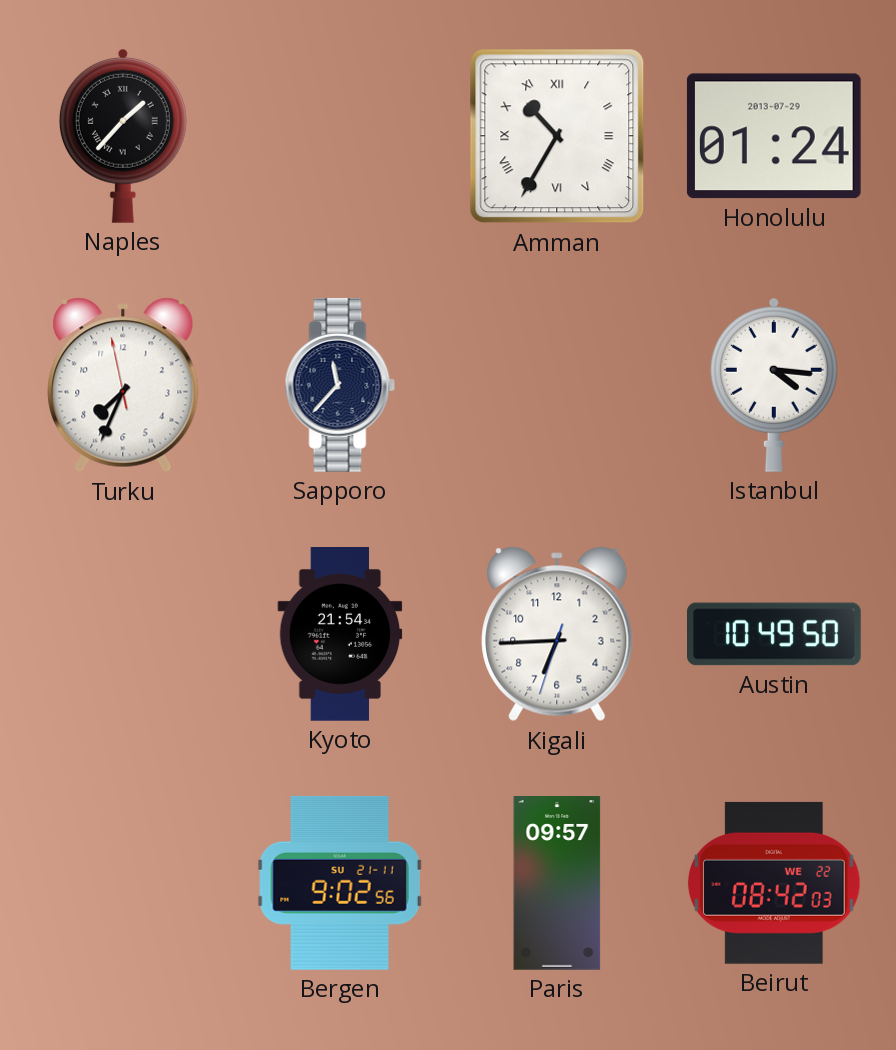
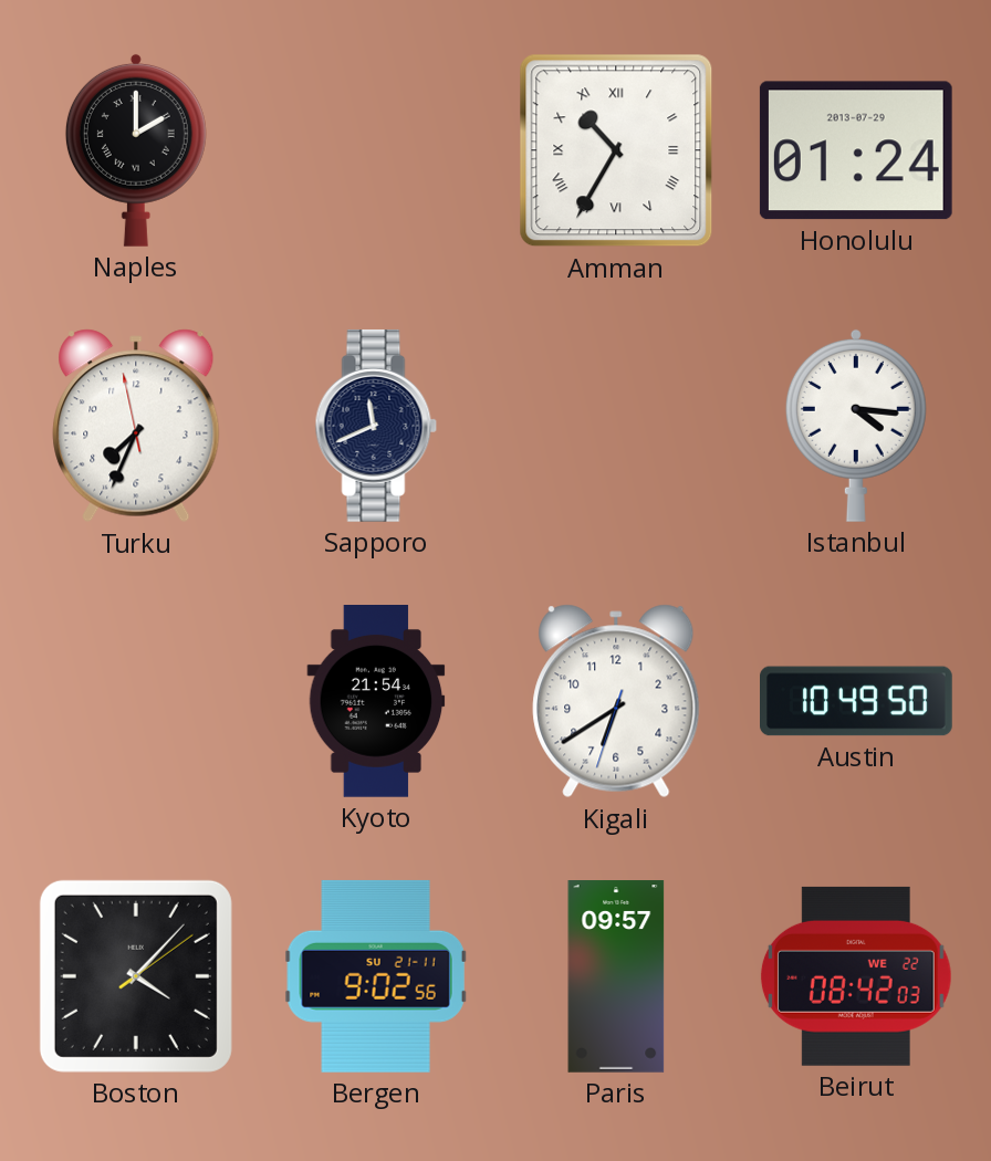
Naples: 1:37 -> 2:00 (136, 150)
Sapporo: 11:37 -> 11:41 (376, 426)
Kigali: 6:44 -> 6:39 (616, 701)
Boston: none -> 4:07 (136, 976)
